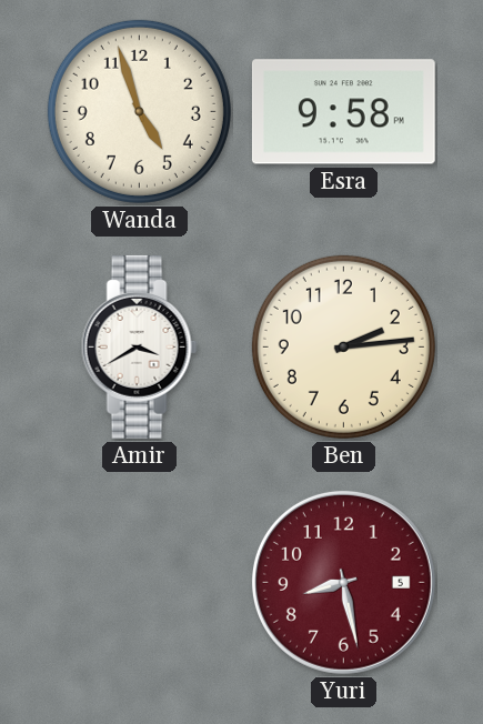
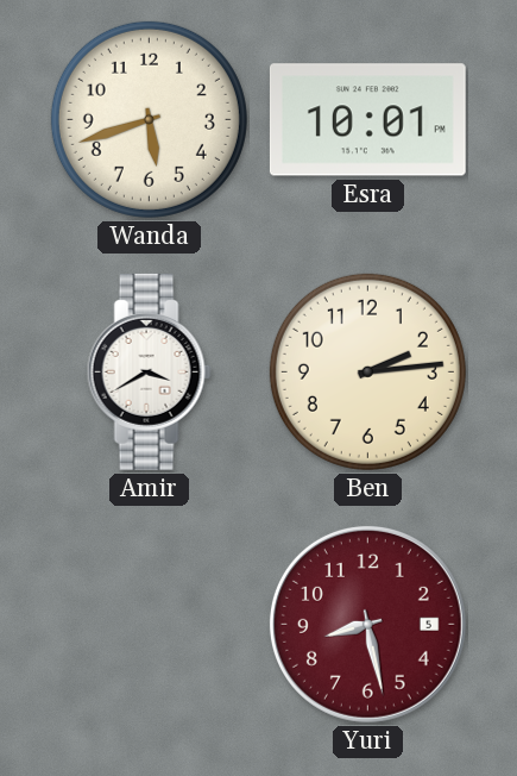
Wanda: 4:57 -> 5:42 (149, 119)
Esra: 9:58 -> 10:01 (367, 120)
